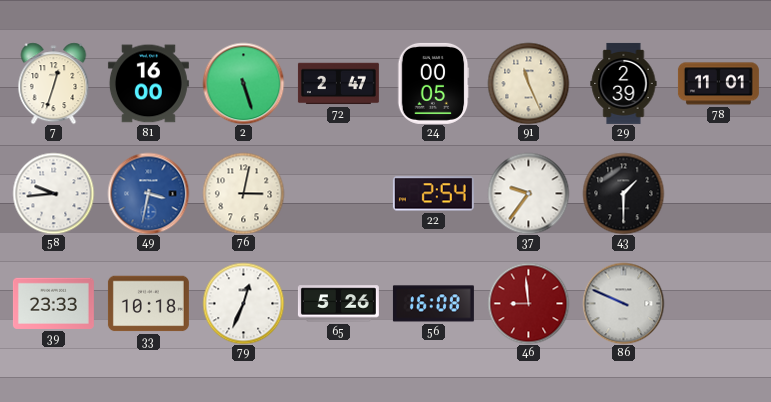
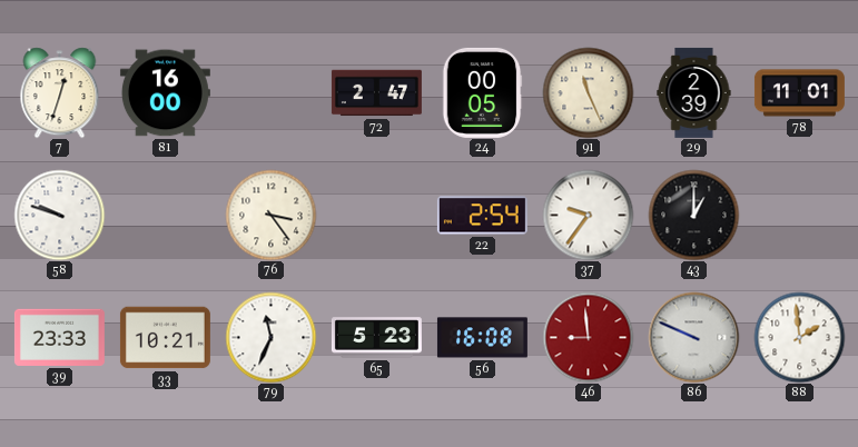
2: 5:27 -> none (243, 83)
58: 9:44 -> 9:48 (59, 215)
49: 3:32 -> none (148, 193)
76: 3:02 -> 3:24 (270, 215)
43: 1:30 -> 1:00 (693, 215)
33: 10:18 -> 10:21 (165, 338)
79: 12:34 -> 11:34 (270, 337)
65: 5:26 -> 5:23 (376, 338)
88: none -> 1:59 (799, 337)
